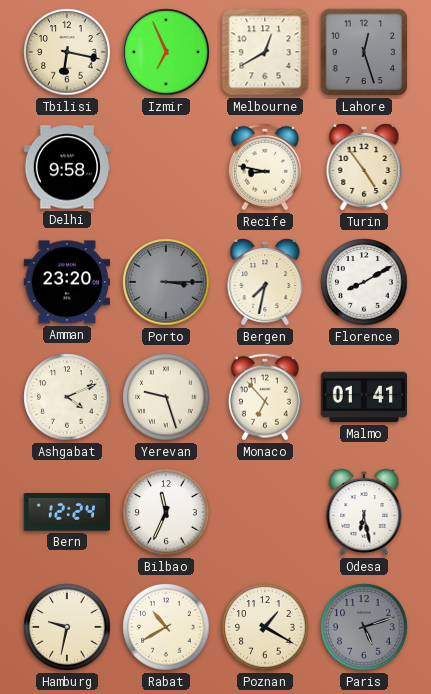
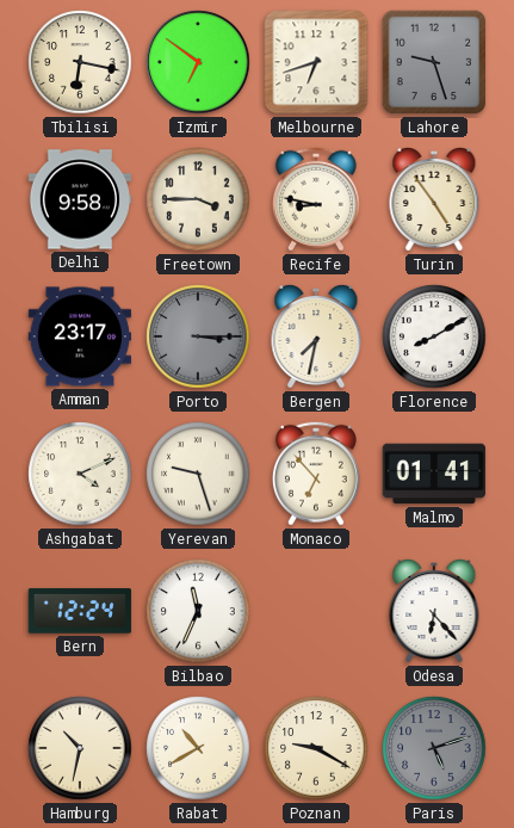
Izmir: 6:56 -> 6:51 (198, 62)
Melbourne: 12:40 -> 6:42 (316, 62)
Lahore: 12:27 -> 9:27 (434, 62)
Freetown: none -> 3:45 (198, 199)
Amman: 23:20 -> 23:17 (80, 336)
Odesa: 6:28 -> 6:23 (434, 612)
Hamburg: 9:32 -> 10:32 (80, 748)
Poznan: 1:20 -> 9:20 (316, 748)
